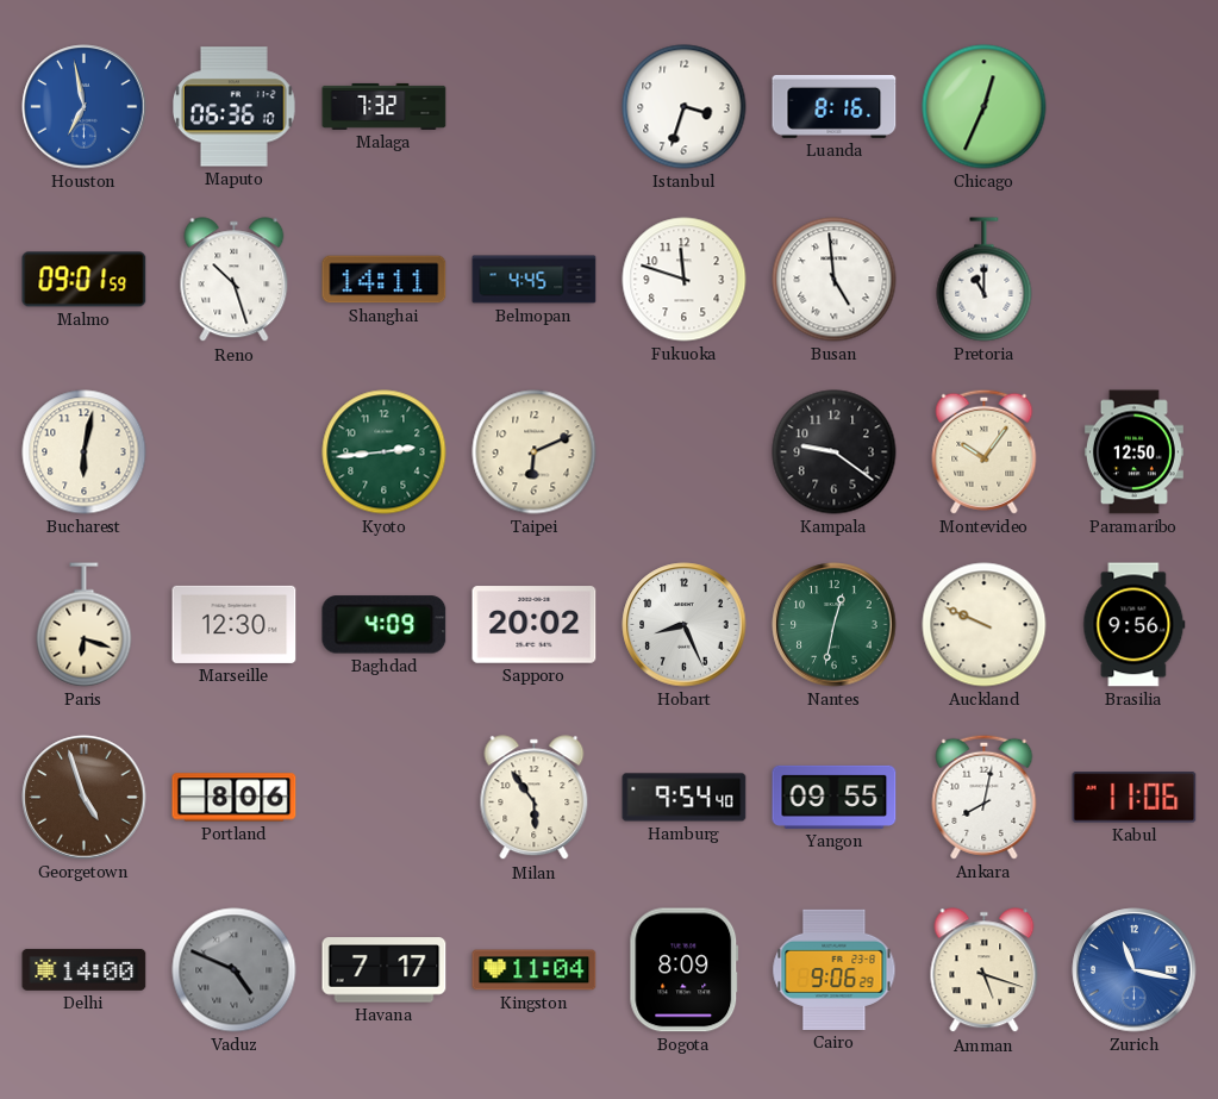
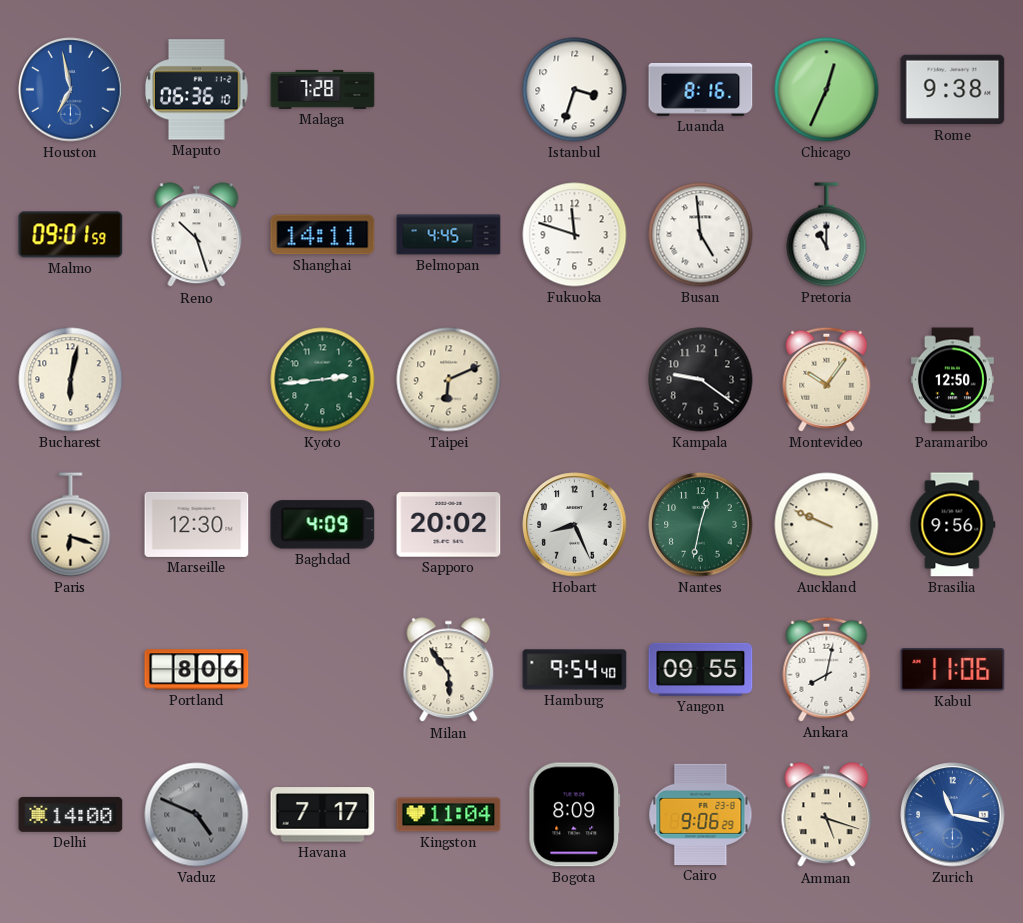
Malaga: 7:32 -> 7:28 (323, 89)
Rome: none -> 9:38 (953, 90)
Georgetown: 4:57 -> none (85, 798)
